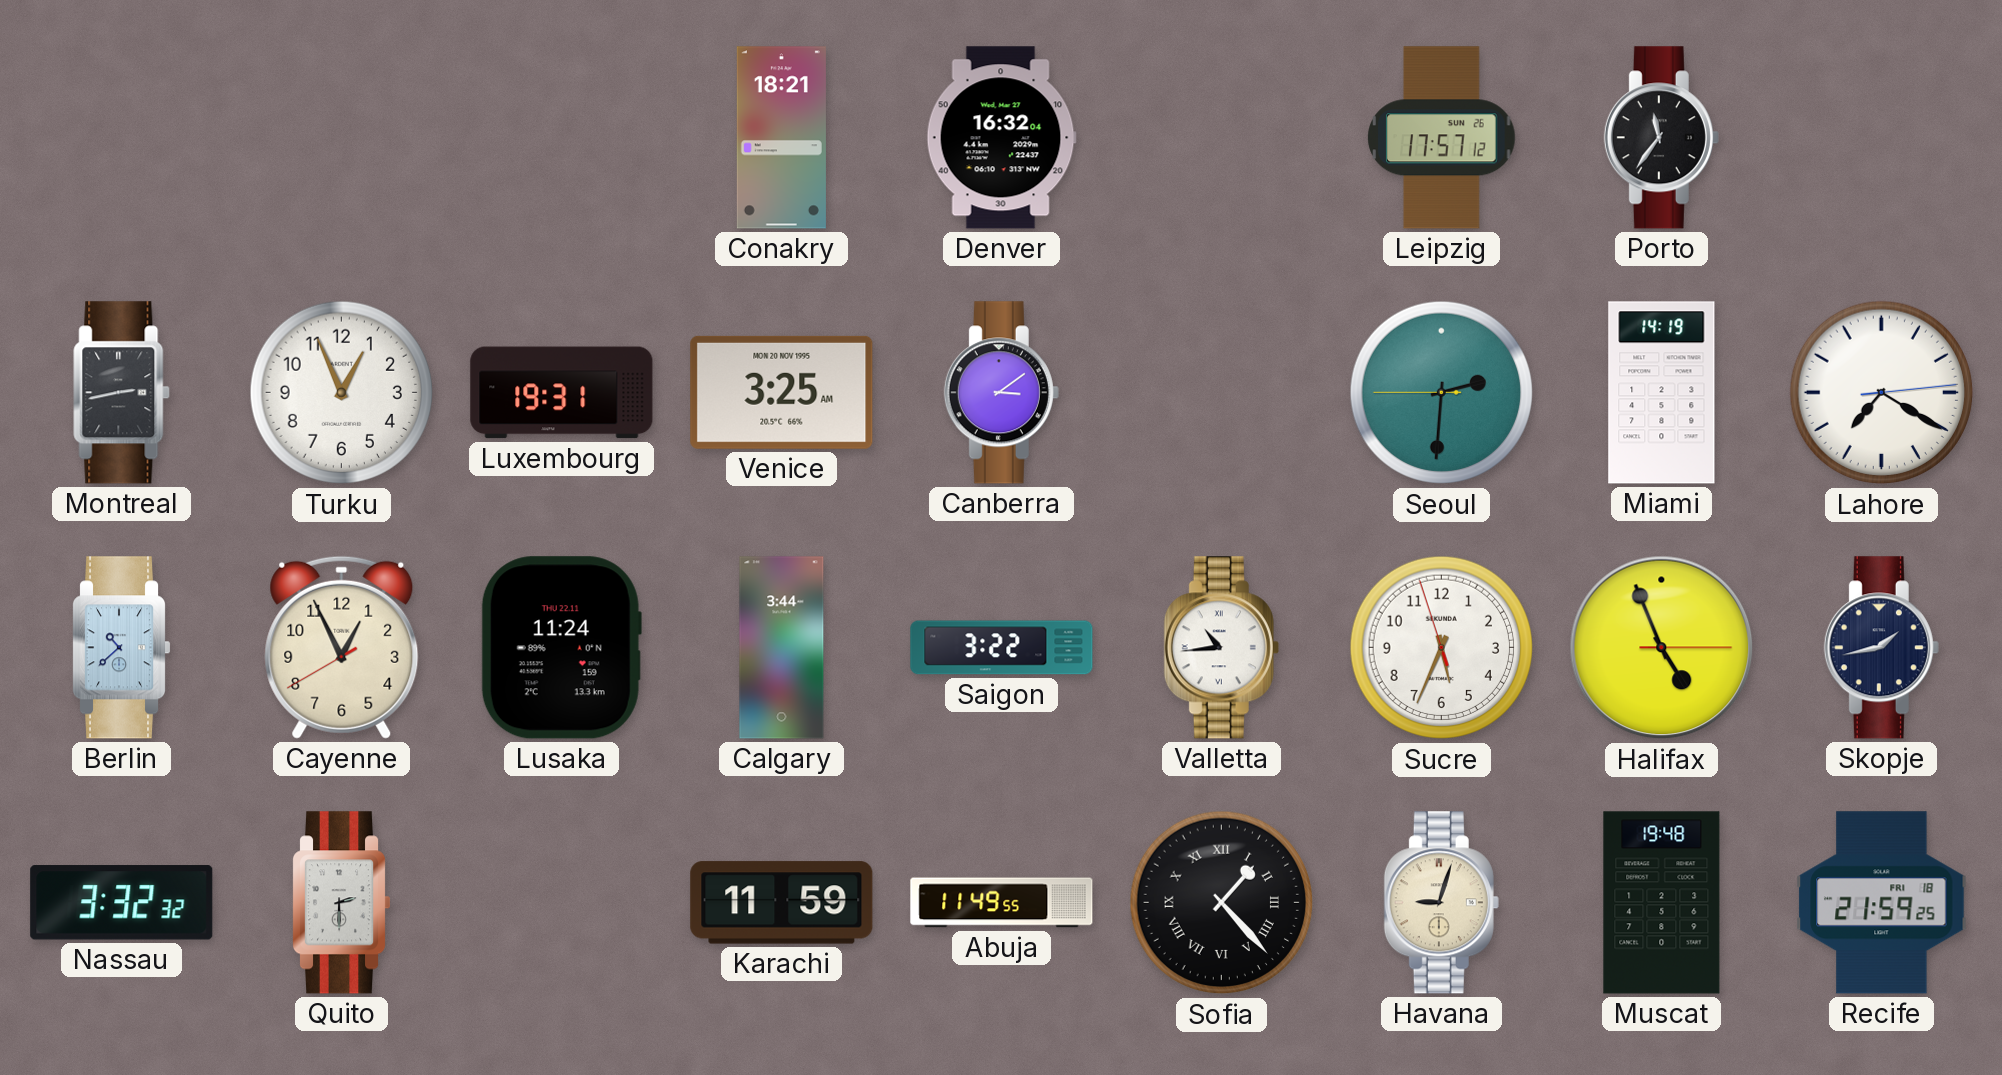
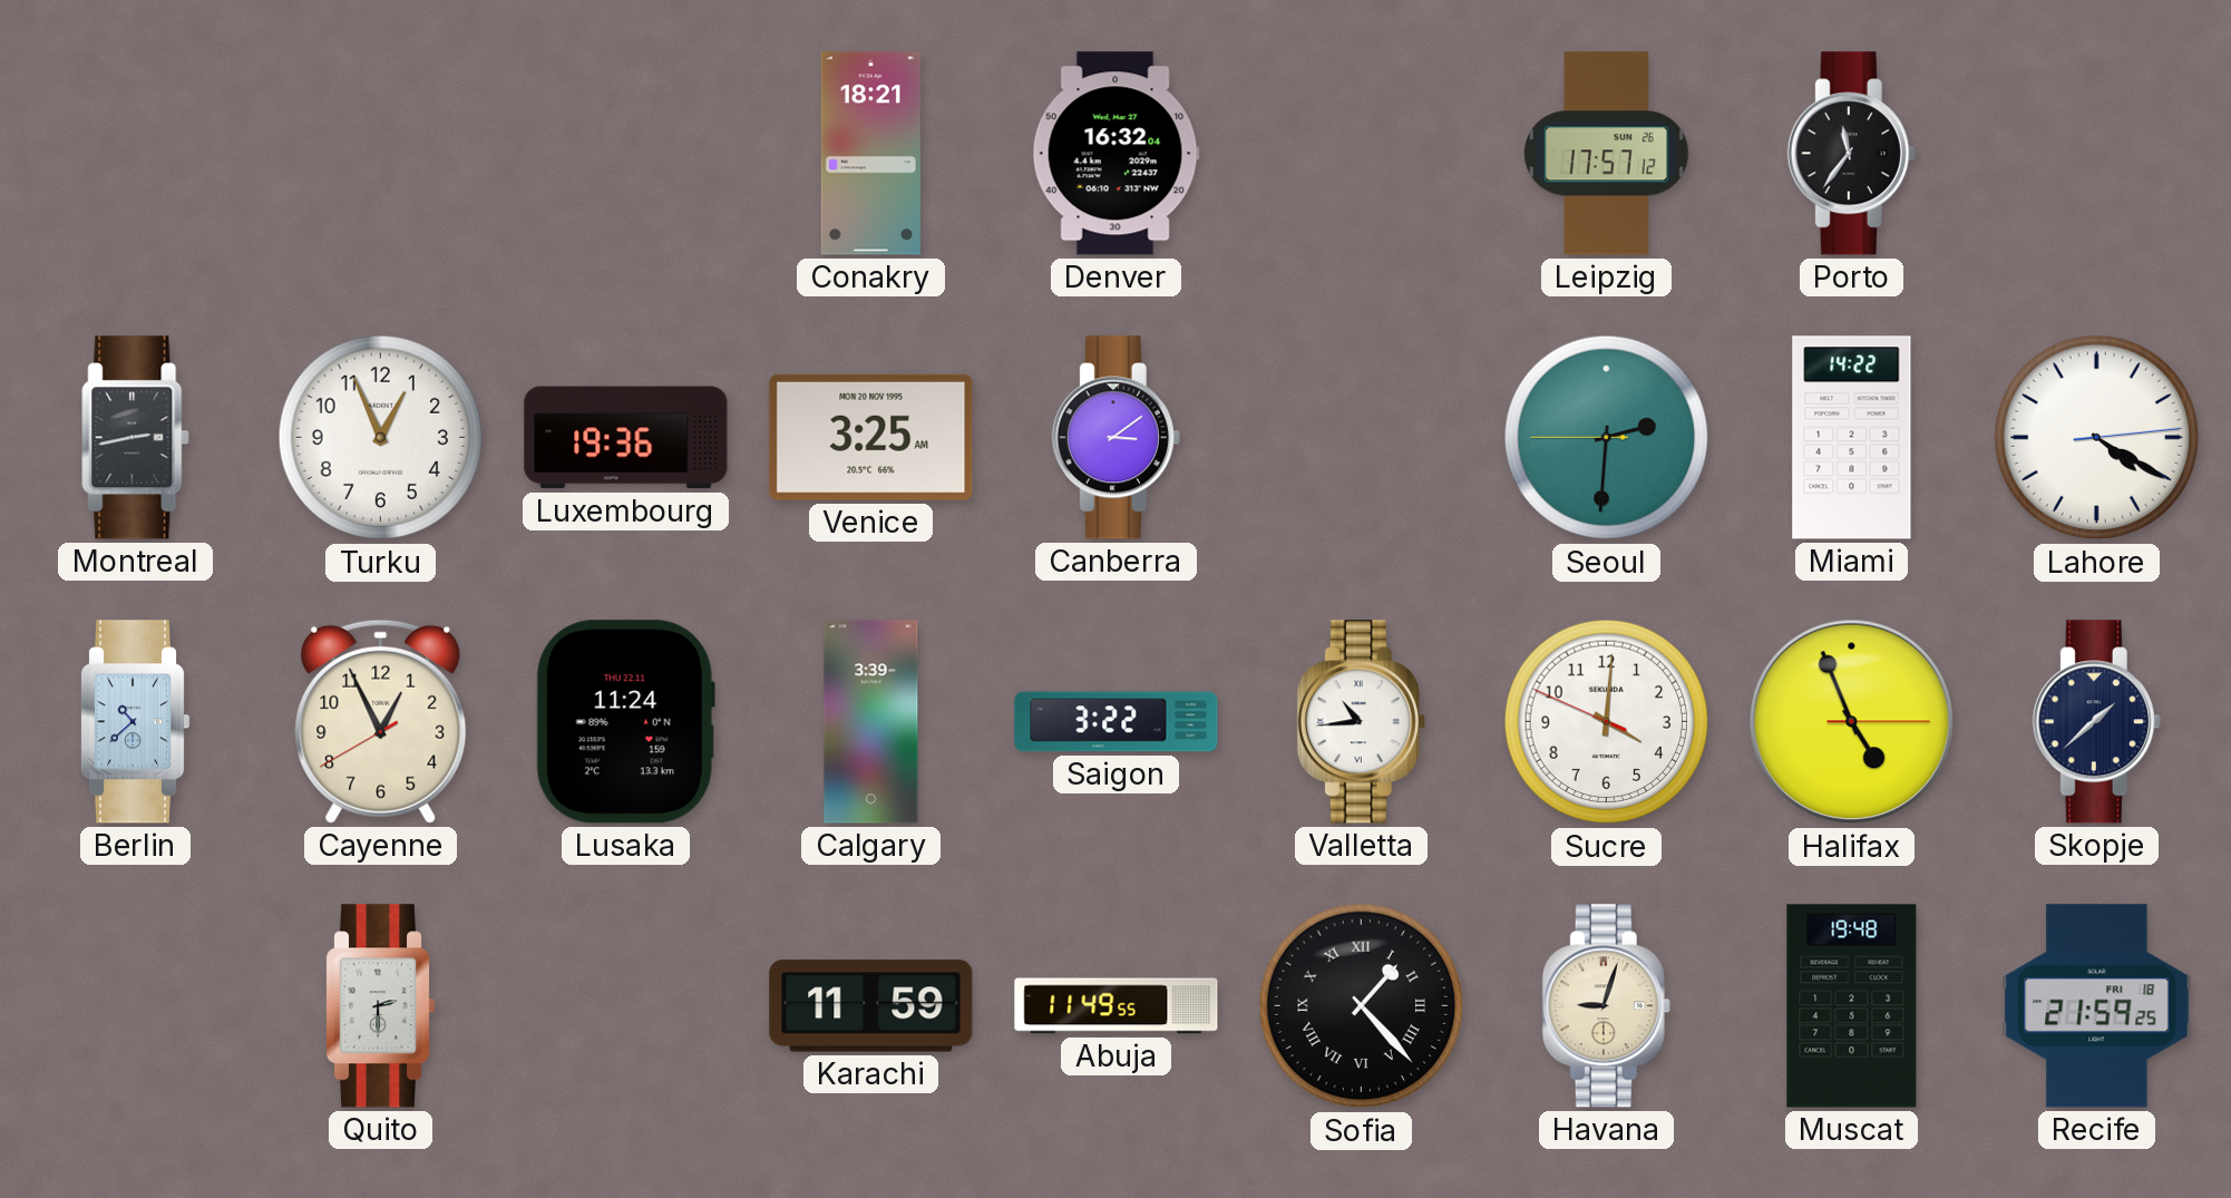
Luxembourg: 19:31 -> 19:36 (626, 438)
Miami: 14:19 -> 14:22 (1852, 438)
Lahore: 7:20 -> 4:20 (2097, 438)
Calgary: 3:44 -> 3:39 (871, 722)
Sucre: 5:33 -> 4:00 (1607, 722)
Skopje: 1:43 -> 1:38 (2096, 722)
Nassau: 3:32 -> none (122, 903)
